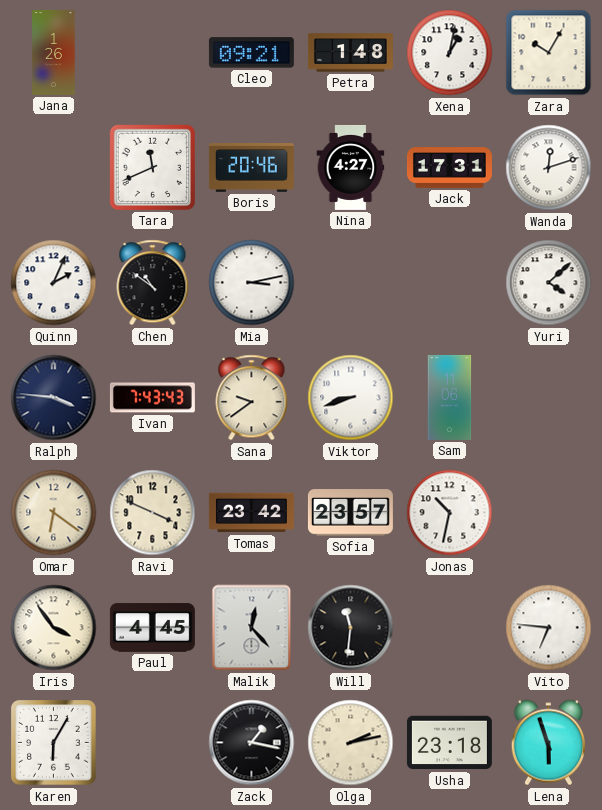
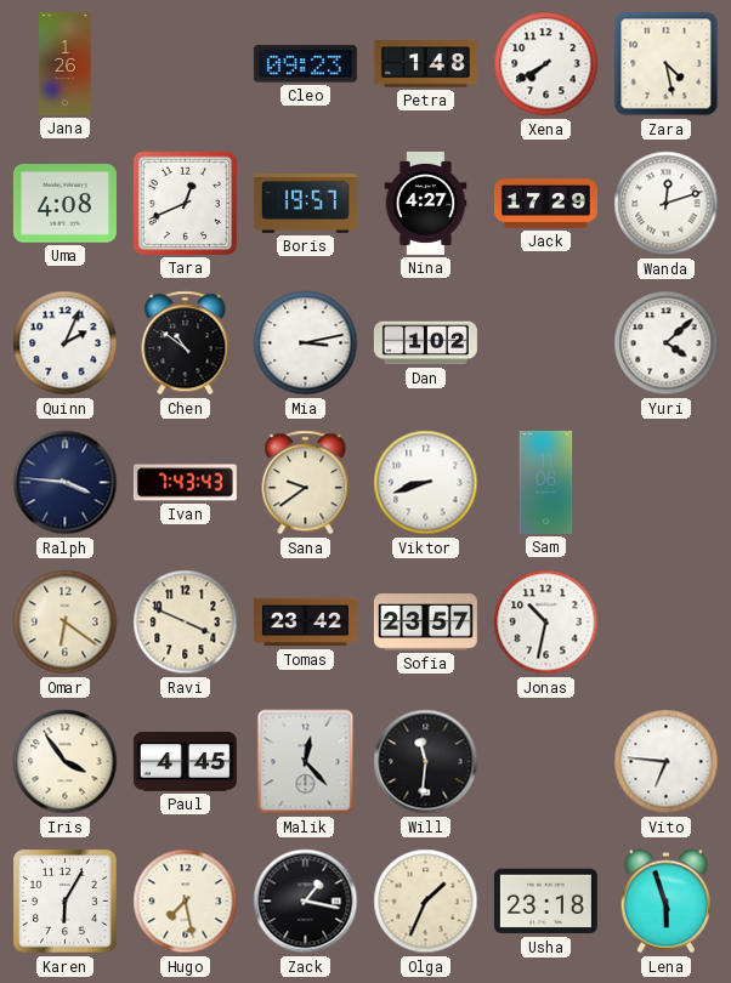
Cleo: 09:21 -> 09:23 (305, 64)
Xena: 1:02 -> 7:40 (546, 64)
Zara: 10:05 -> 4:28 (667, 64)
Uma: none -> 4:08 (64, 204)
Tara: 11:41 -> 12:41 (185, 203)
Boris: 20:46 -> 19:57 (305, 204)
Jack: 17:31 -> 17:29 (545, 204)
Dan: none -> 1:02 (425, 343)
Hugo: none -> 7:28 (186, 902)
Olga: 2:13 -> 1:34 (426, 902)
